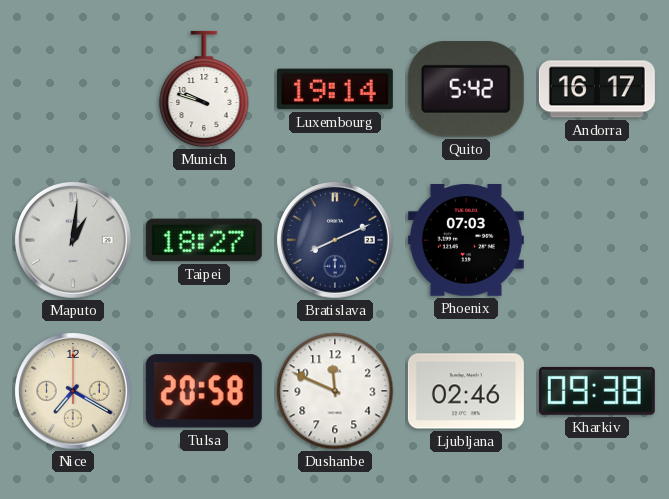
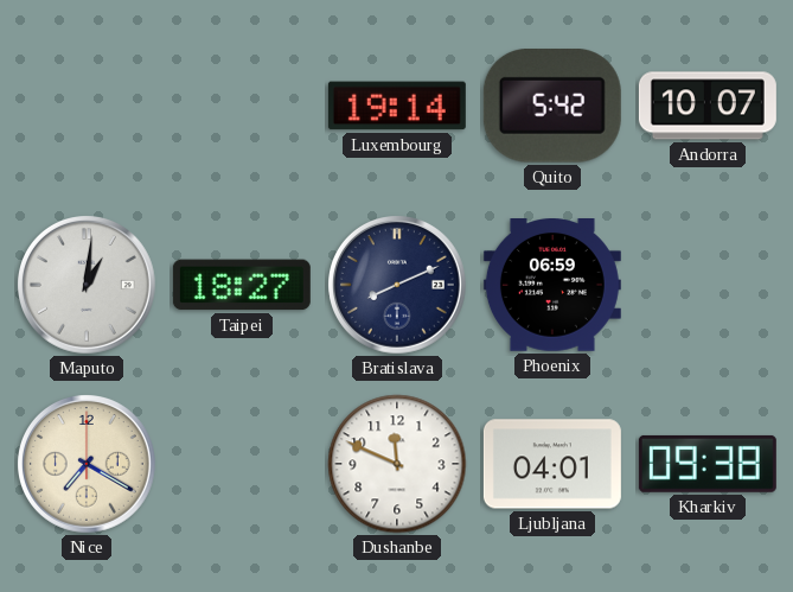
Munich: 9:48 -> none (204, 89)
Andorra: 16:17 -> 10:07 (708, 106)
Phoenix: 07:03 -> 06:59 (552, 286)
Tulsa: 20:58 -> none (204, 391)
Ljubljana: 02:46 -> 04:01 (552, 464)
